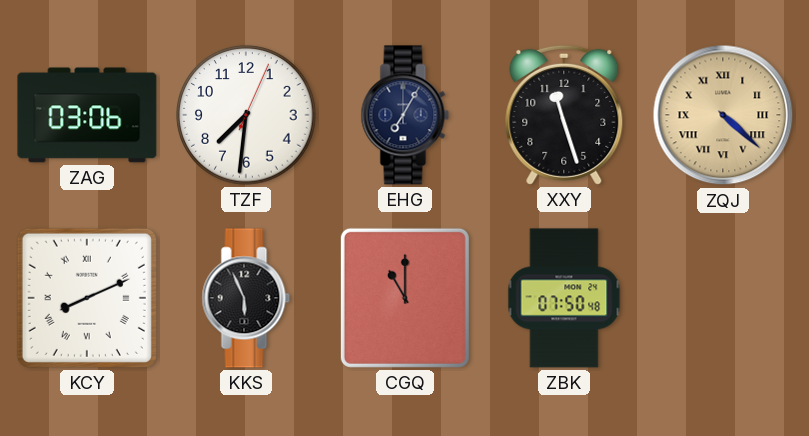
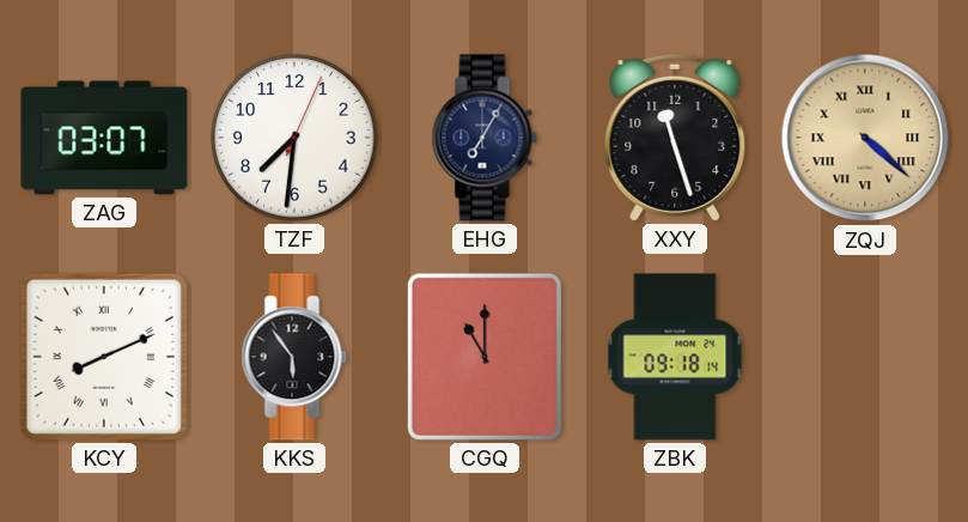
ZAG: 03:06 -> 03:07 (104, 138)
KKS: 5:56 -> 5:54 (294, 357)
ZBK: 07:50 -> 09:18 (675, 357)
